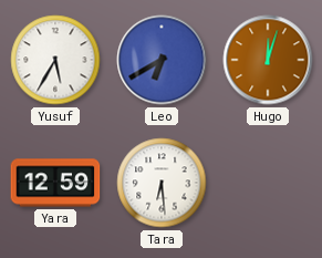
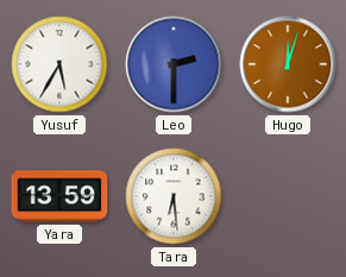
Leo: 6:40 -> 2:30 (174, 64)
Yara: 12:59 -> 13:59 (59, 196)
